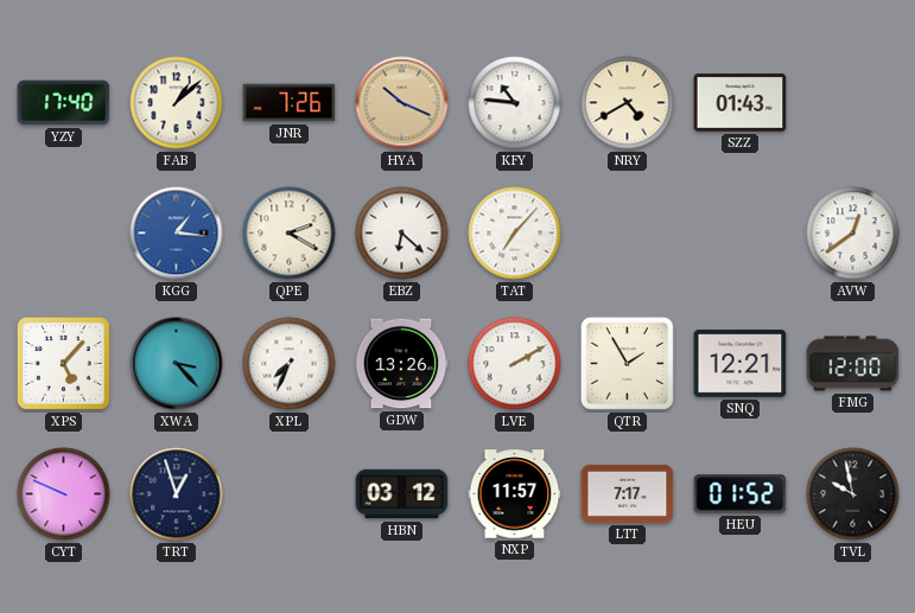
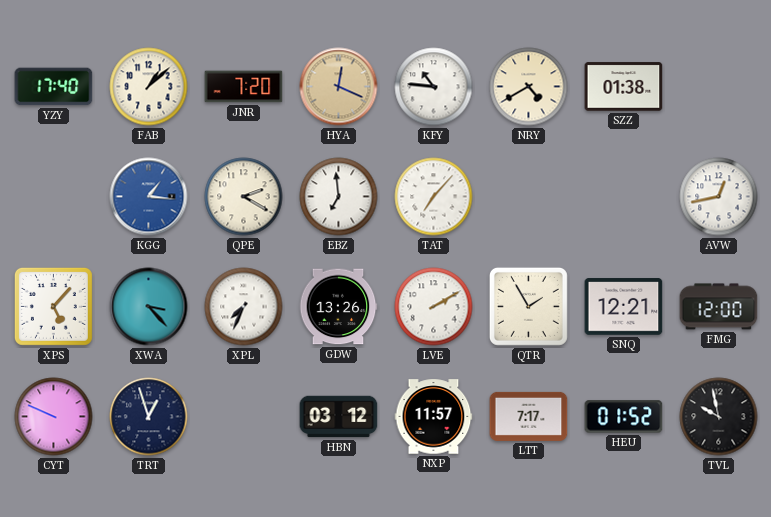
JNR: 7:26 -> 7:20 (244, 87)
HYA: 10:19 -> 12:19 (339, 87)
SZZ: 01:43 -> 01:38 (624, 87)
EBZ: 6:22 -> 6:59 (339, 197)
AVW: 12:39 -> 12:43 (719, 197)
